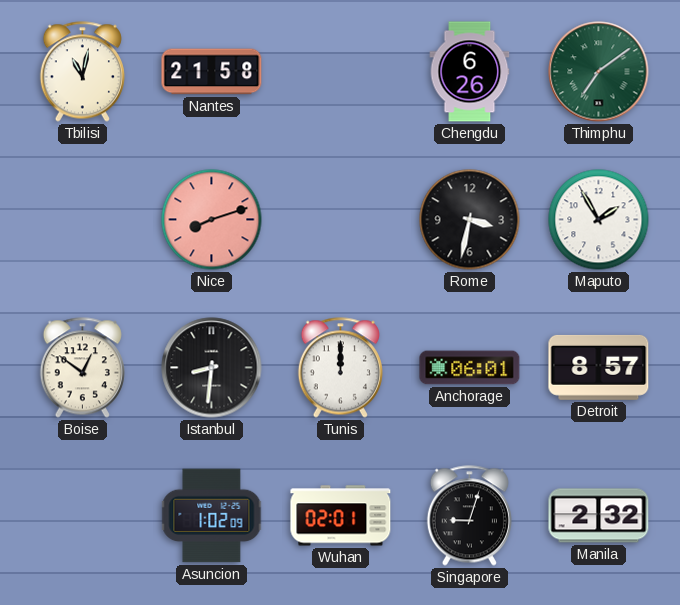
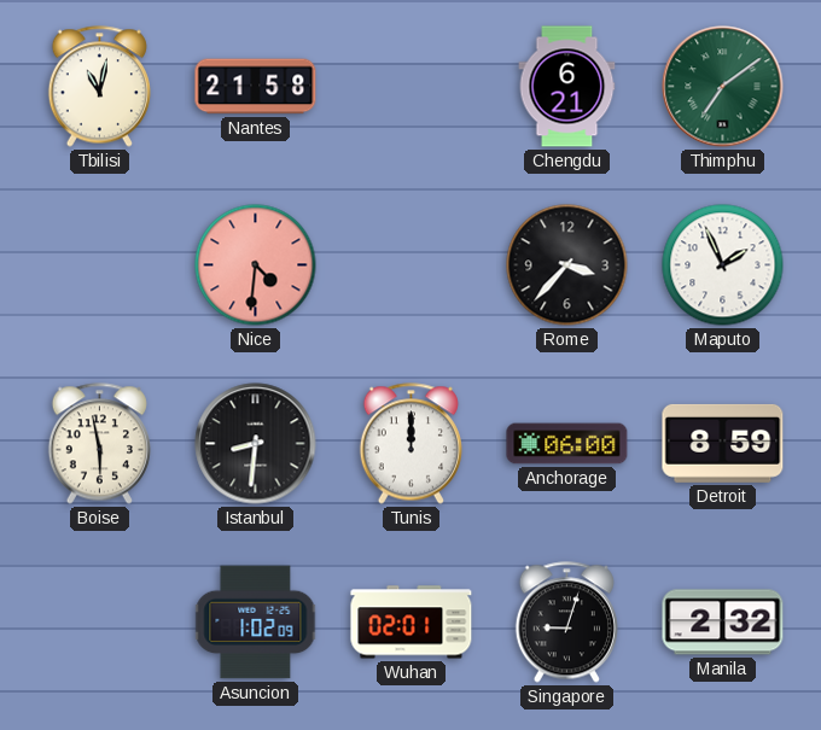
Chengdu: 6:26 -> 6:21 (567, 87)
Nice: 8:12 -> 4:31 (256, 265)
Rome: 3:32 -> 3:37 (567, 265)
Maputo: 1:55 -> 1:56 (723, 265)
Boise: 12:51 -> 5:58 (99, 444)
Anchorage: 06:01 -> 06:00 (567, 444)
Detroit: 8:57 -> 8:59 (723, 443)
